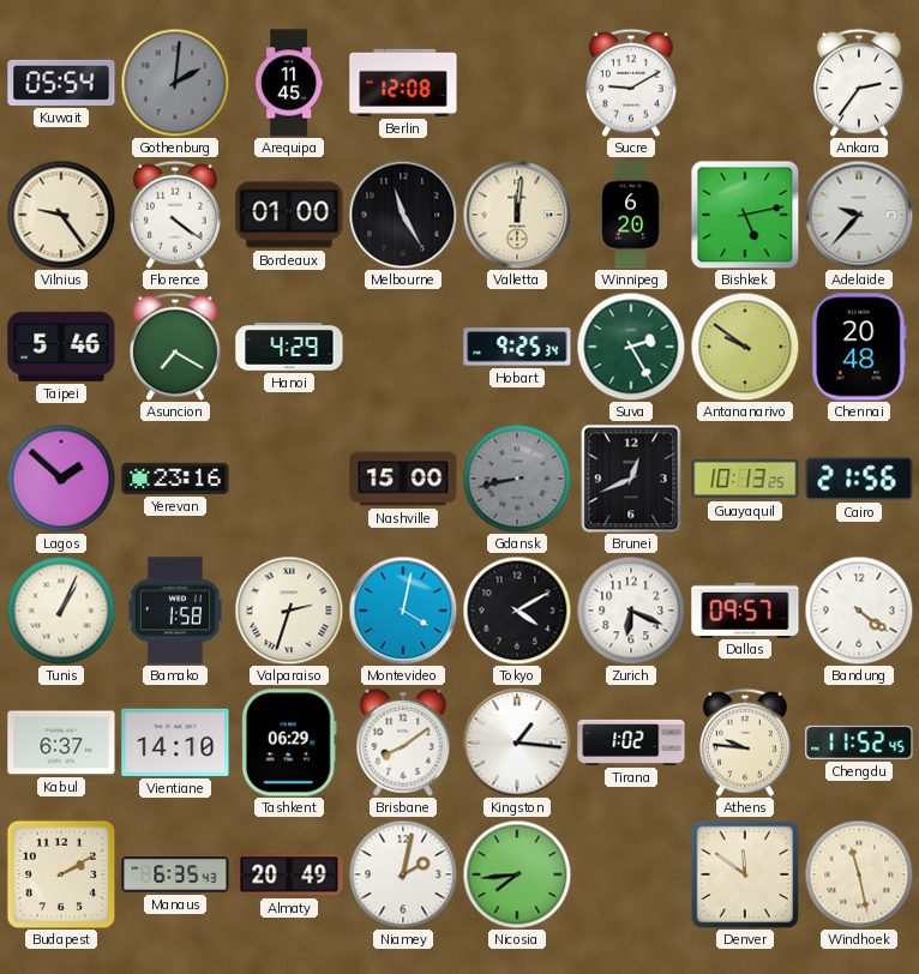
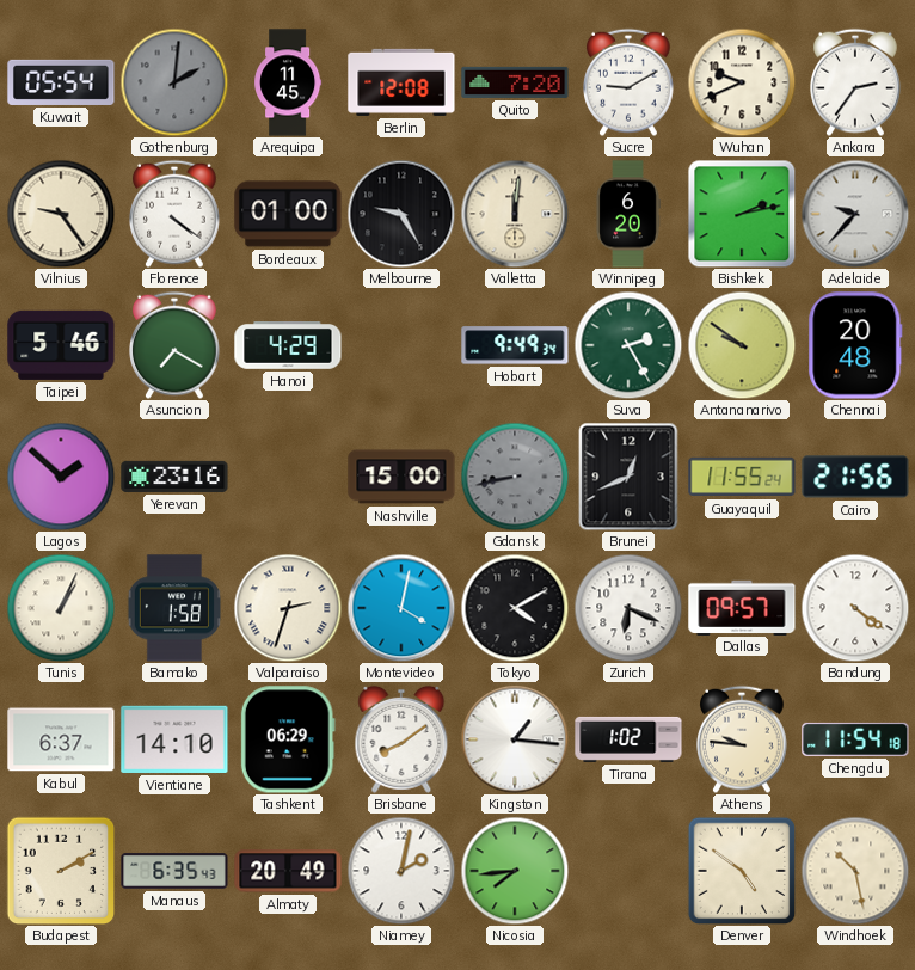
Quito: none -> 7:20 (515, 82)
Wuhan: none -> 9:41 (742, 82)
Melbourne: 11:25 -> 9:25 (401, 214)
Bishkek: 5:13 -> 2:13 (742, 214)
Hobart: 9:25 -> 9:49 (515, 345)
Guayaquil: 10:13 -> 11:55 (742, 477)
Chengdu: 11:52 -> 11:54 (855, 739)
Denver: 11:51 -> 4:51 (742, 871)
Windhoek: 11:28 -> 10:28 (855, 871)
